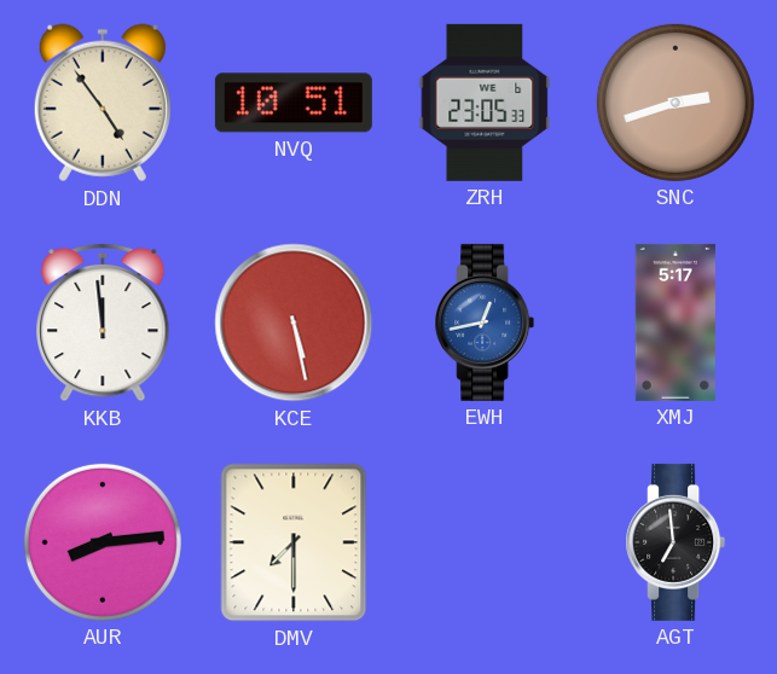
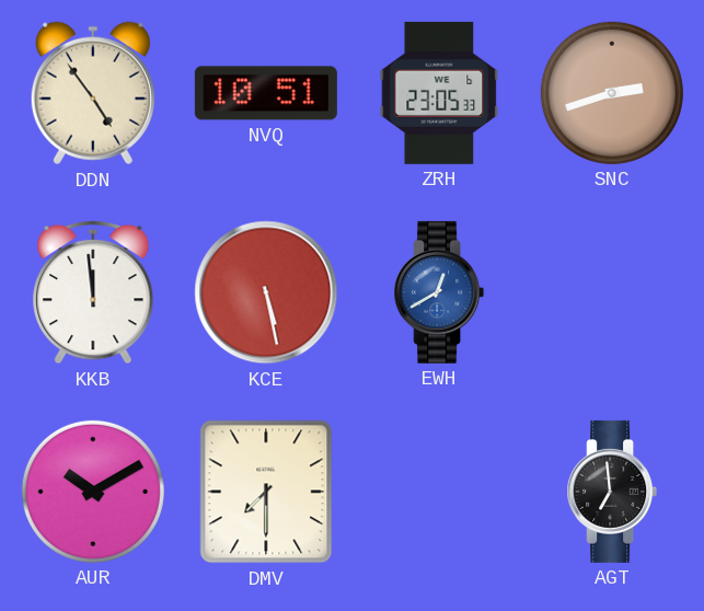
EWH: 12:43 -> 12:40 (439, 292)
XMJ: 5:17 -> none (675, 323)
AUR: 8:14 -> 10:10 (93, 492)
